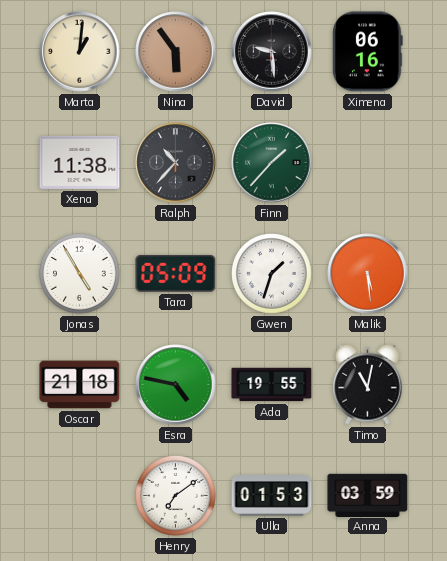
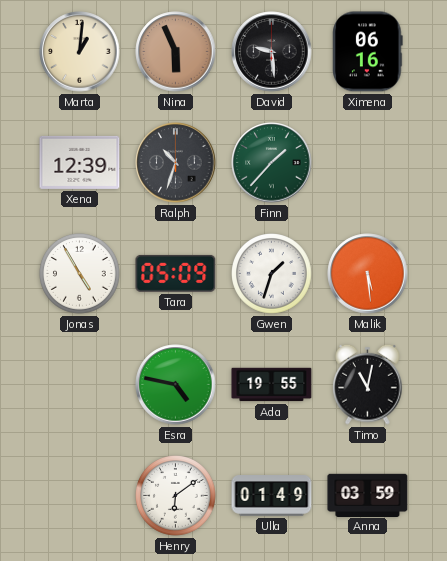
Nina: 5:54 -> 5:56 (176, 52)
Xena: 11:38 -> 12:39 (80, 162)
Ralph: 10:37 -> 10:33 (176, 163)
Oscar: 21:18 -> none (80, 385)
Henry: 7:09 -> 6:09 (176, 496)
Ulla: 01:53 -> 01:49 (272, 496)
